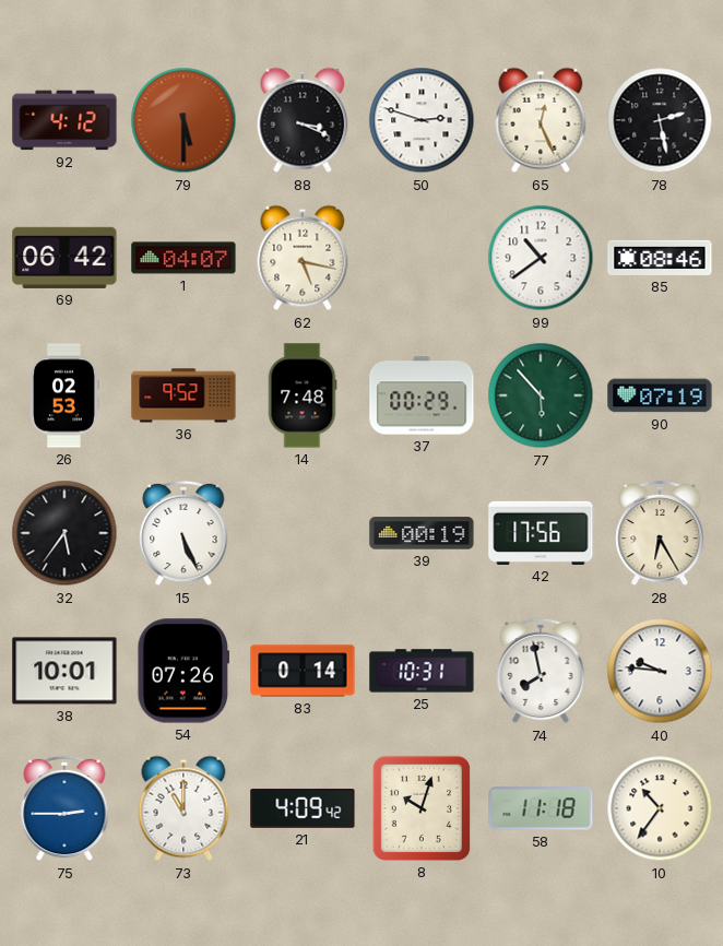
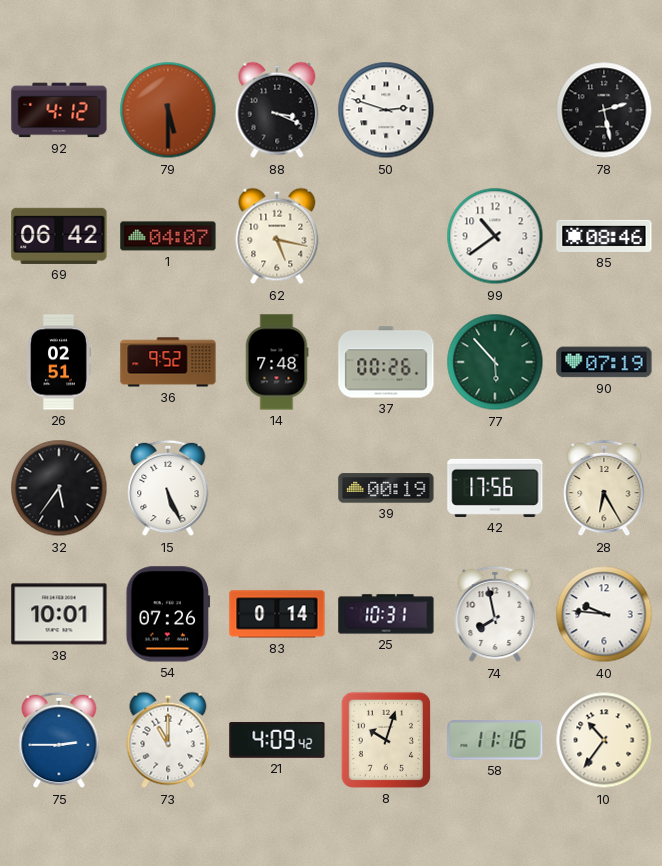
65: 12:26 -> none (541, 120)
26: 02:53 -> 02:51 (59, 362)
37: 00:29 -> 00:26 (386, 362)
58: 11:18 -> 11:16 (495, 740)
